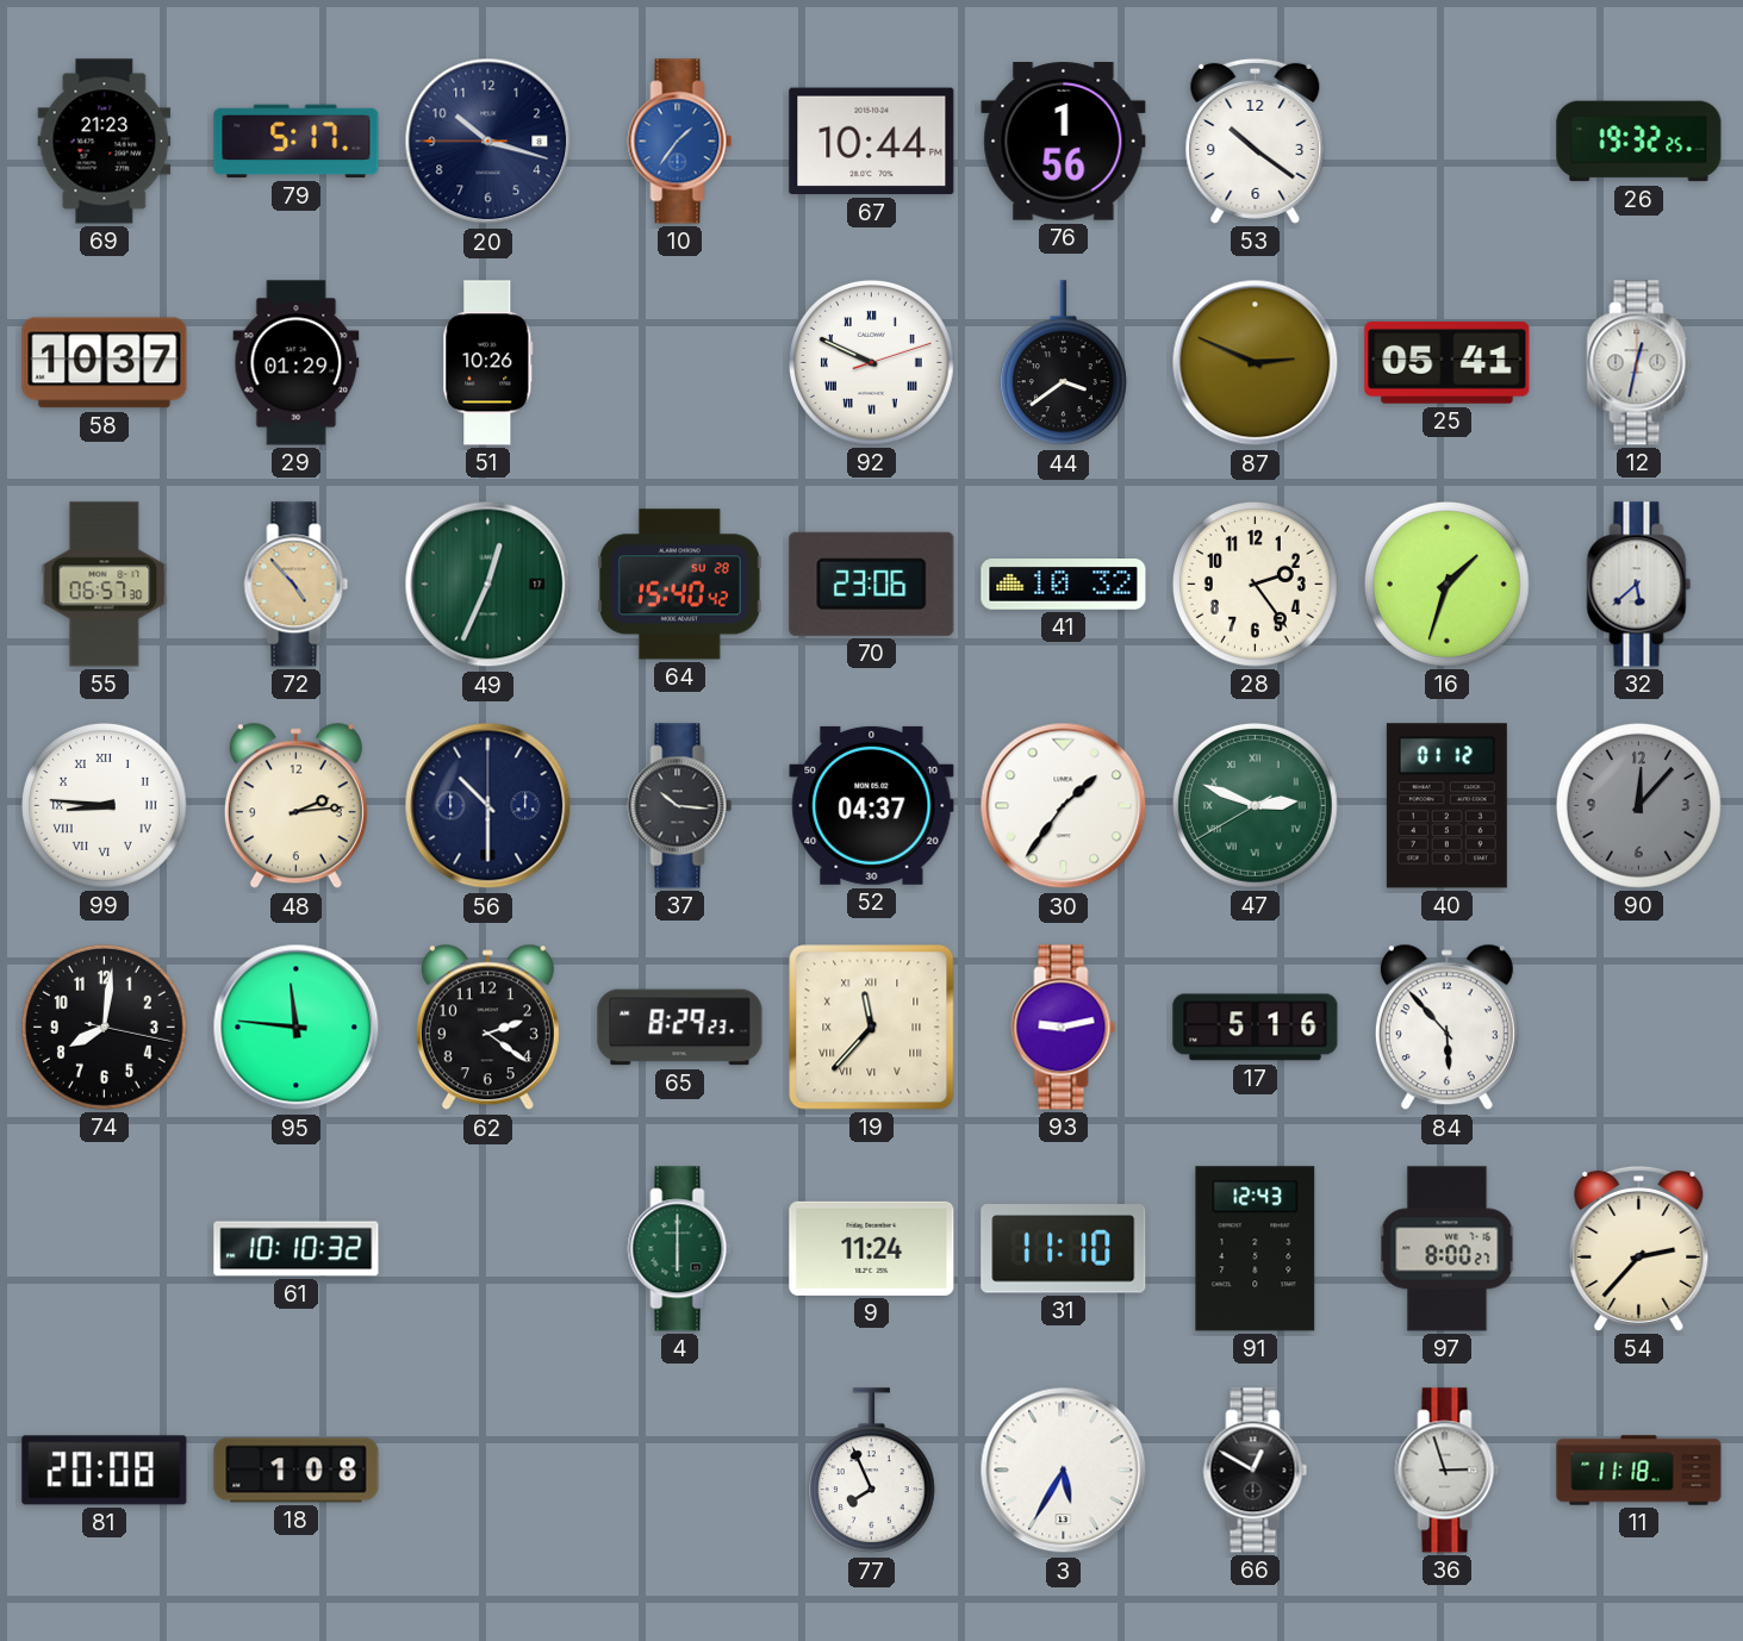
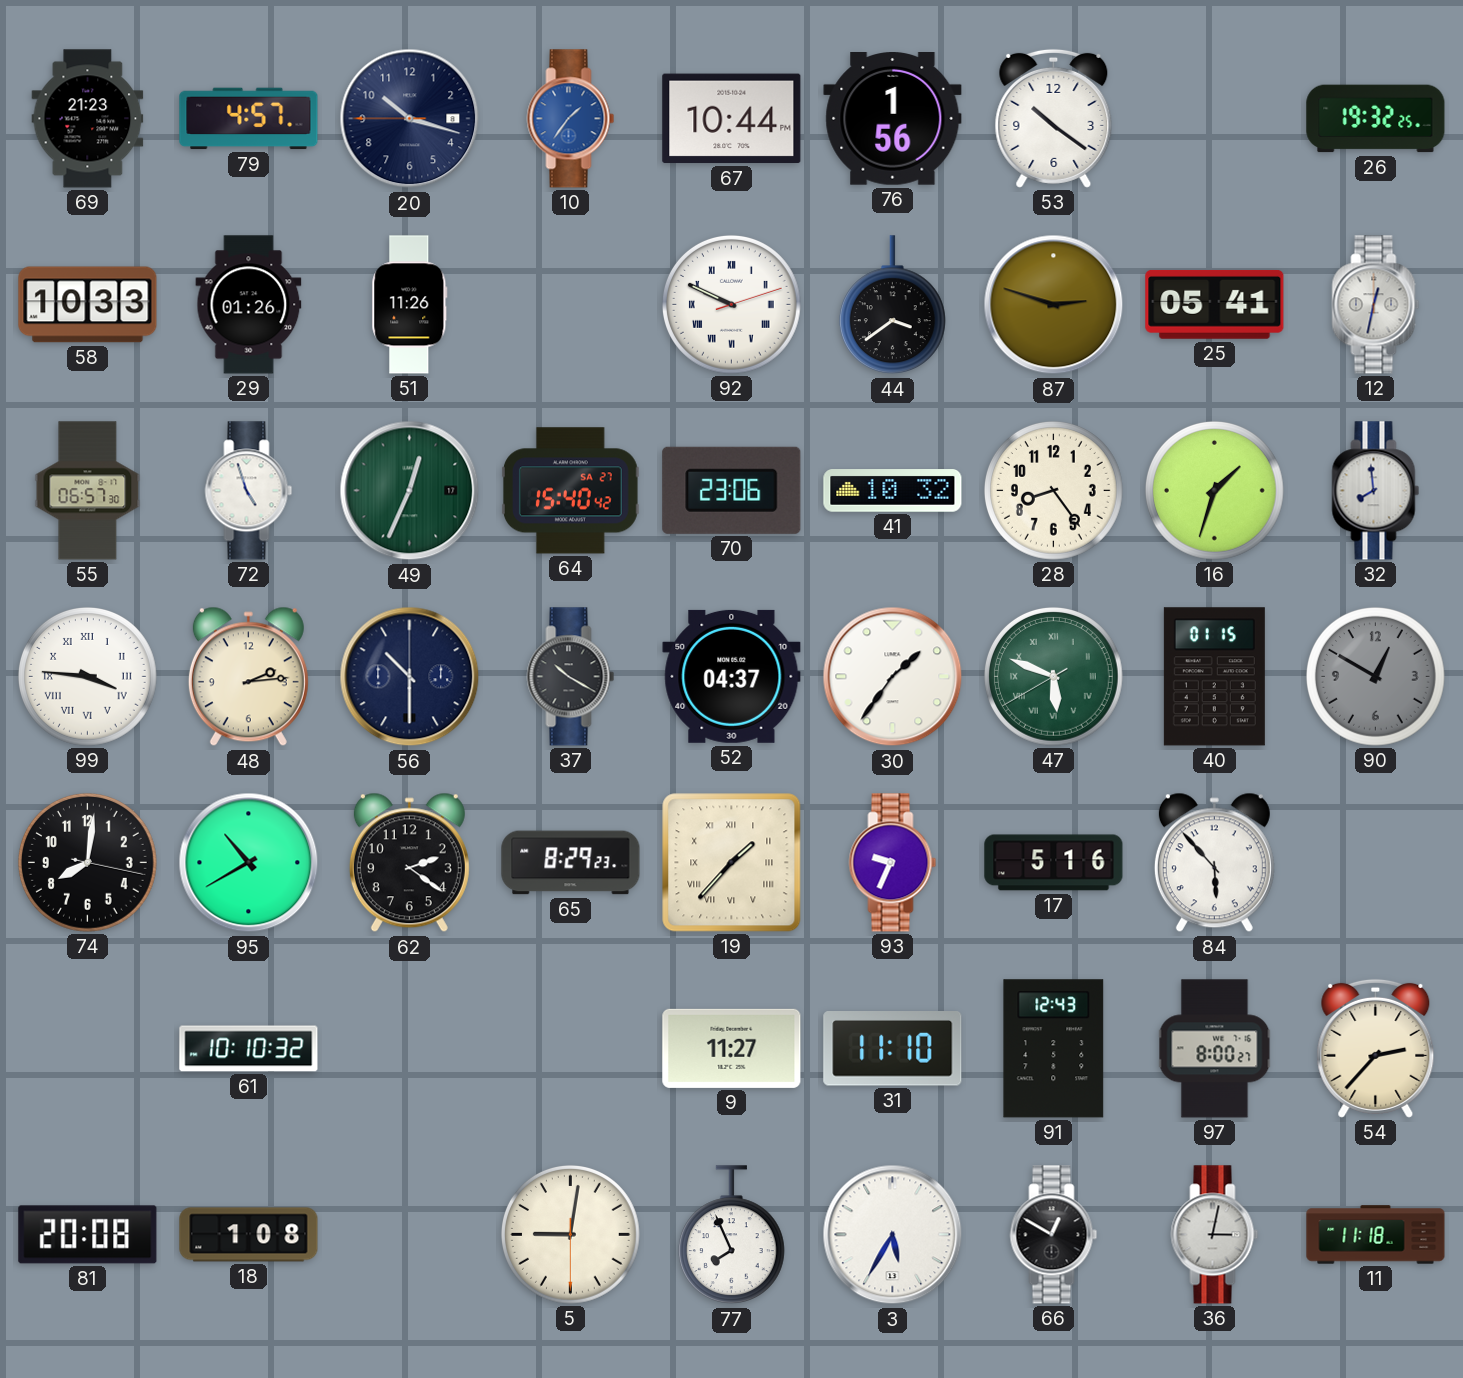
79: 5:17 -> 4:57 (249, 119)
58: 10:37 -> 10:33 (88, 305)
29: 01:29 -> 01:26 (249, 305)
51: 10:26 -> 11:26 (410, 305)
87: 2:49 -> 2:48 (1054, 305)
72: 4:53 -> 4:57 (249, 491)
72 dial: champagne -> white (249, 491)
64 date: SU 28 -> SA 27 (571, 491)
28: 2:24 -> 8:24 (1053, 491)
32: 5:38 -> 7:59 (1376, 491)
99: 8:46 -> 3:46 (87, 677)
37: 10:16 -> 10:20 (571, 677)
47: 2:48 -> 5:48 (1053, 677)
40: 01:12 -> 01:15 (1214, 677)
90: 12:07 -> 12:50 (1375, 677)
95: 11:46 -> 10:40 (249, 863)
19: 11:37 -> 1:37 (732, 863)
93: 9:13 -> 9:34 (893, 863)
4: 6:00 -> none (680, 1249)
9: 11:24 -> 11:27 (732, 1048)
5: none -> 9:01 (570, 1235)
36: 2:57 -> 3:02 (1215, 1235)
